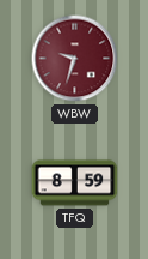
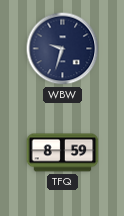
WBW dial: burgundy -> navy (63, 49)
